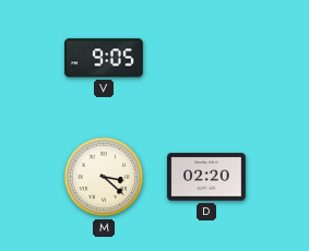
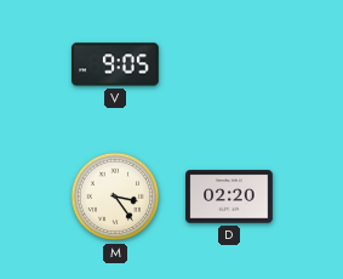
M: 3:22 -> 3:24 (115, 197)
